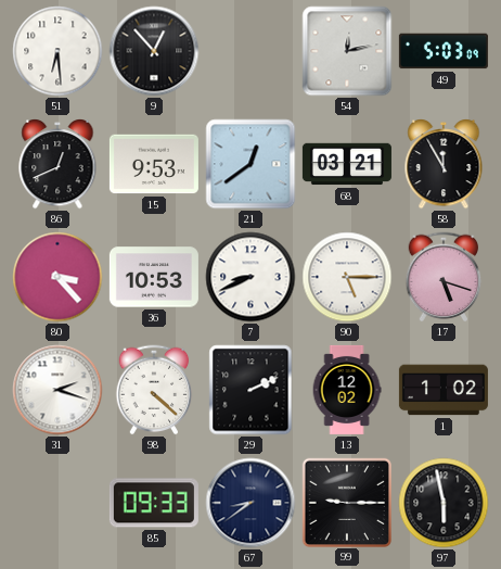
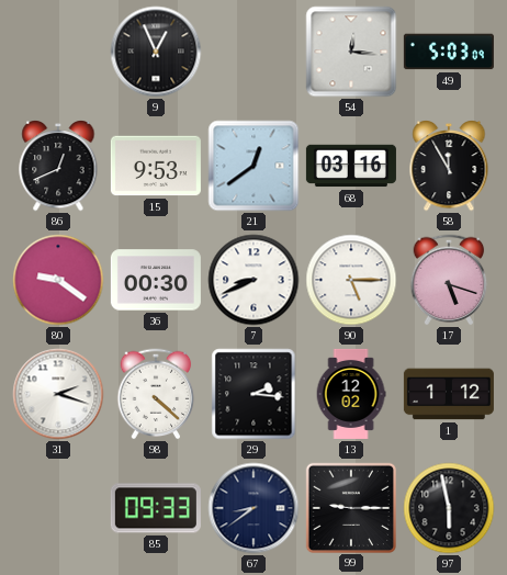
51: 6:29 -> none (57, 51)
9: 12:53 -> 12:56 (156, 52)
54: 12:13 -> 12:16 (351, 52)
68: 03:21 -> 03:16 (351, 166)
80: 3:23 -> 9:21 (58, 280)
36: 10:53 -> 00:30 (156, 280)
29: 2:11 -> 2:16 (253, 394)
1: 1:02 -> 1:12 (449, 394)
